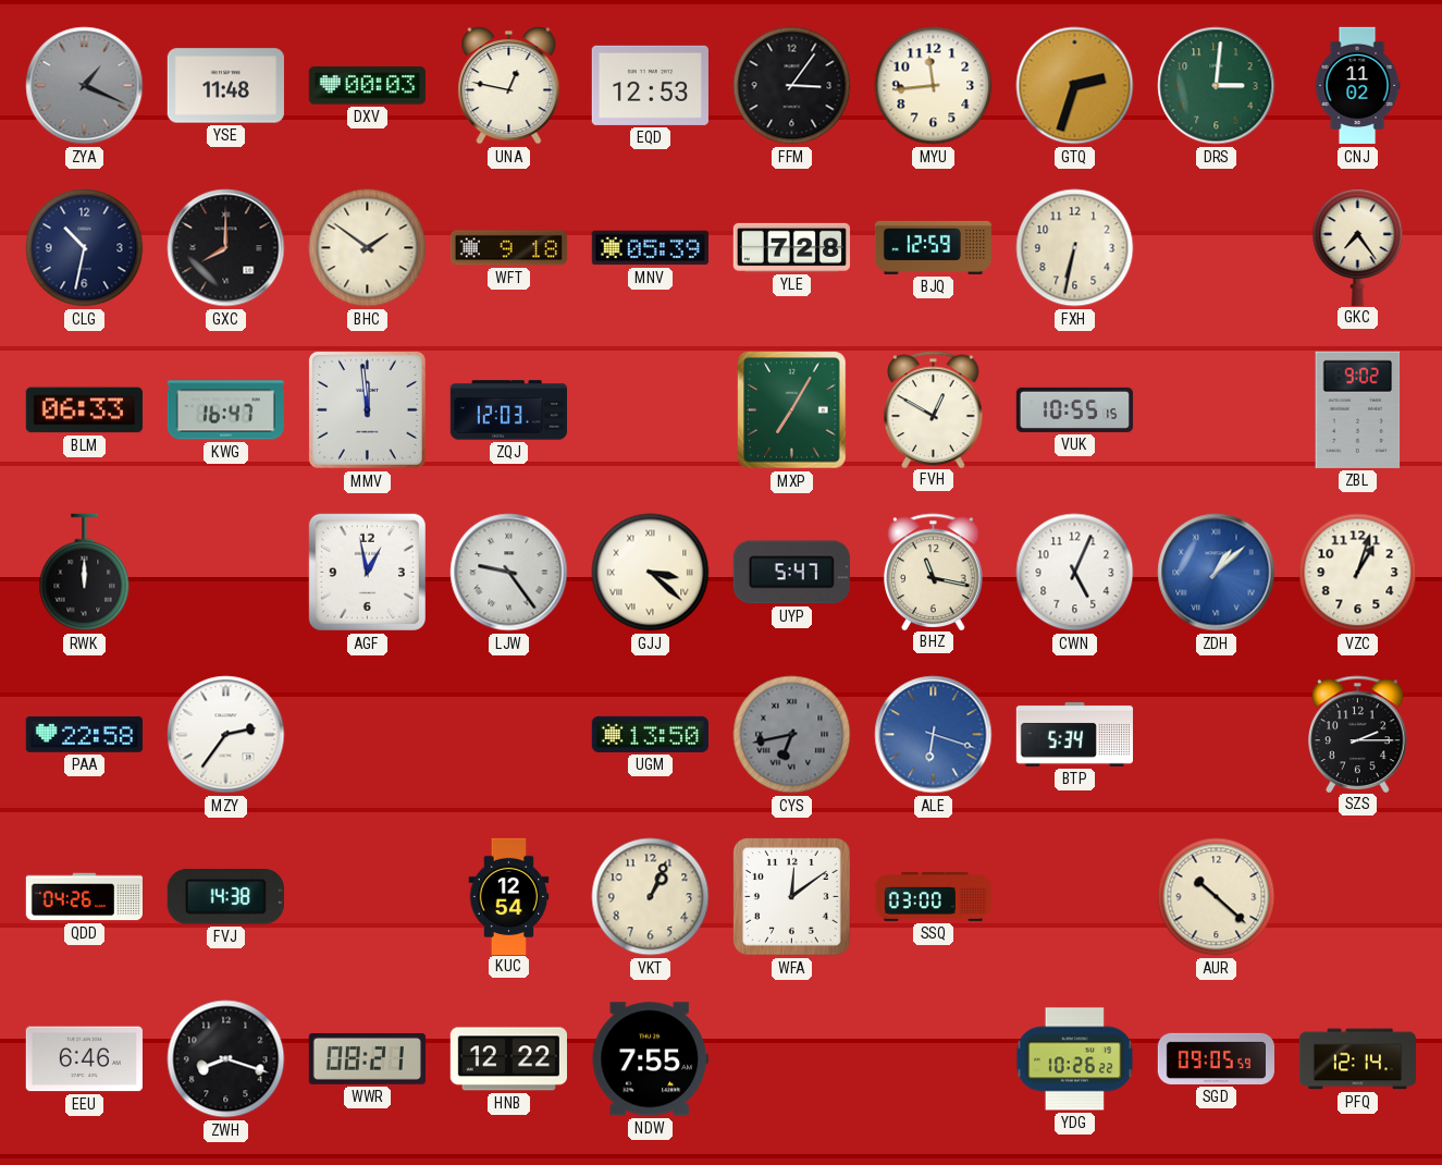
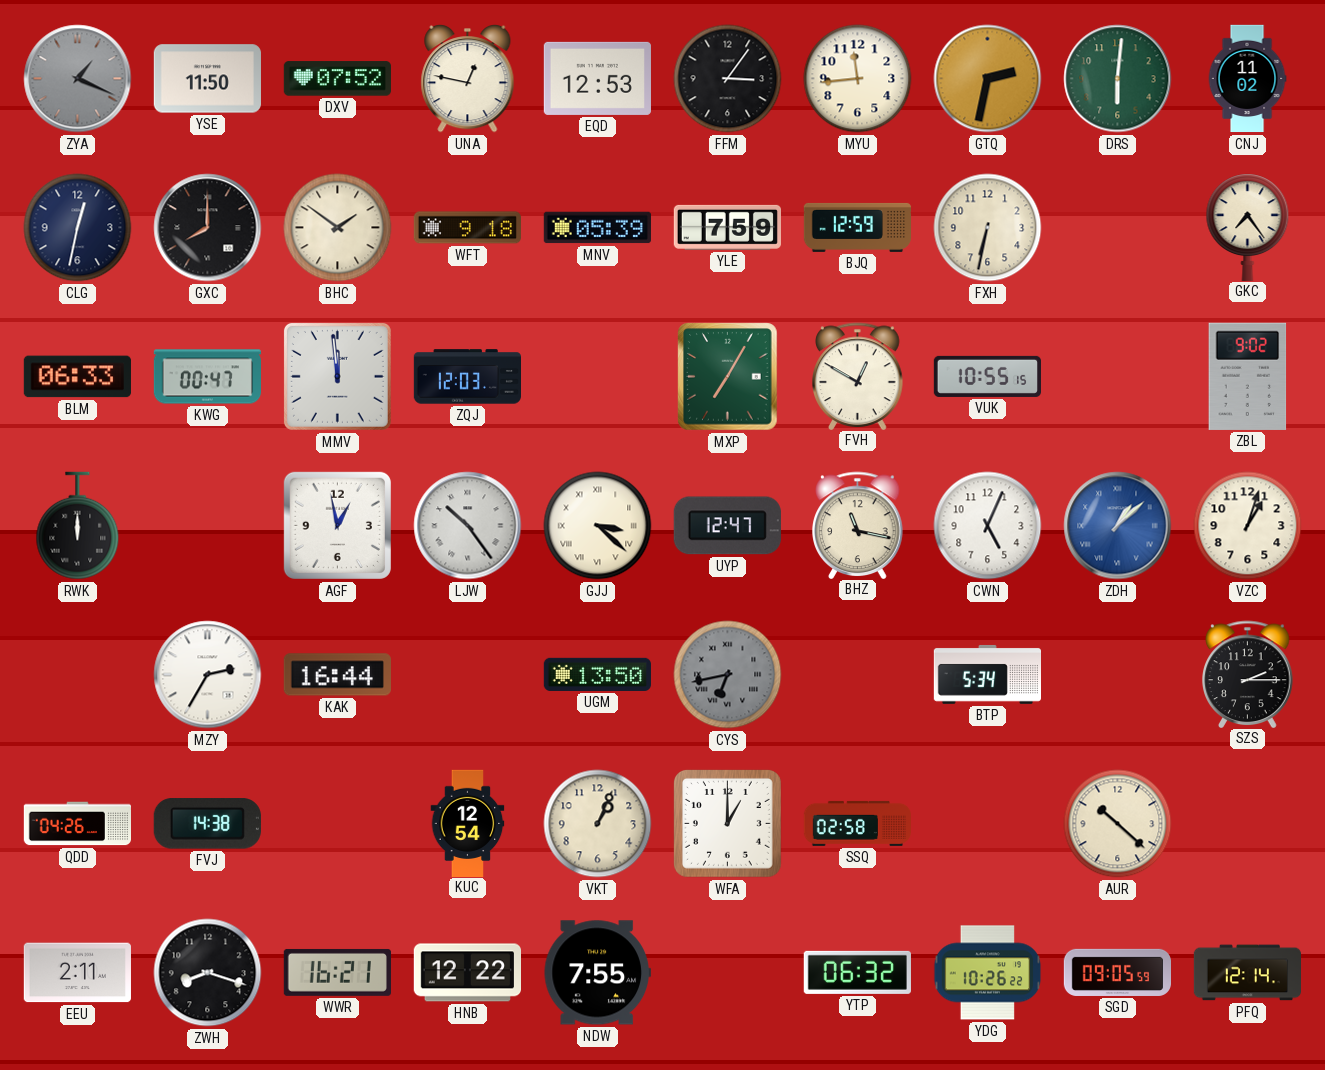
YSE: 11:48 -> 11:50 (207, 79)
DXV: 00:03 -> 07:52 (337, 79)
GTQ: 2:33 -> 2:32 (988, 79)
DRS: 3:01 -> 6:01 (1118, 79)
CLG: 10:32 -> 12:32 (78, 228)
YLE: 7:28 -> 7:59 (727, 227)
KWG: 16:47 -> 00:47 (207, 377)
LJW: 9:24 -> 10:24 (468, 526)
UYP: 5:47 -> 12:47 (727, 526)
PAA: 22:58 -> none (84, 734)
MZY: 2:36 -> 2:35 (208, 675)
KAK: none -> 16:44 (337, 675)
ALE: 6:18 -> none (934, 735)
WFA: 12:09 -> 1:00 (727, 823)
SSQ: 03:00 -> 02:58 (857, 823)
EEU: 6:46 -> 2:11 (77, 973)
WWR: 08:21 -> 16:21 (337, 972)
YTP: none -> 06:32 (857, 972)
